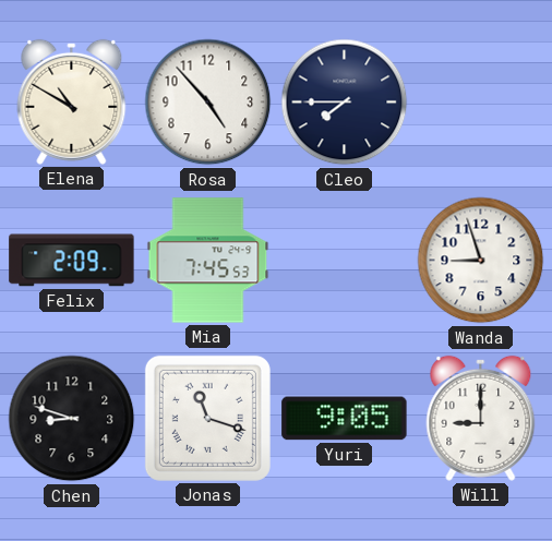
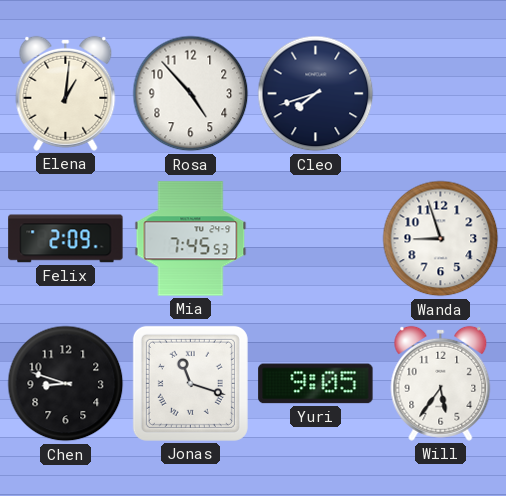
Elena: 10:50 -> 1:01 (66, 93)
Cleo: 7:45 -> 7:42 (316, 94)
Will: 9:00 -> 5:36 (441, 383)
